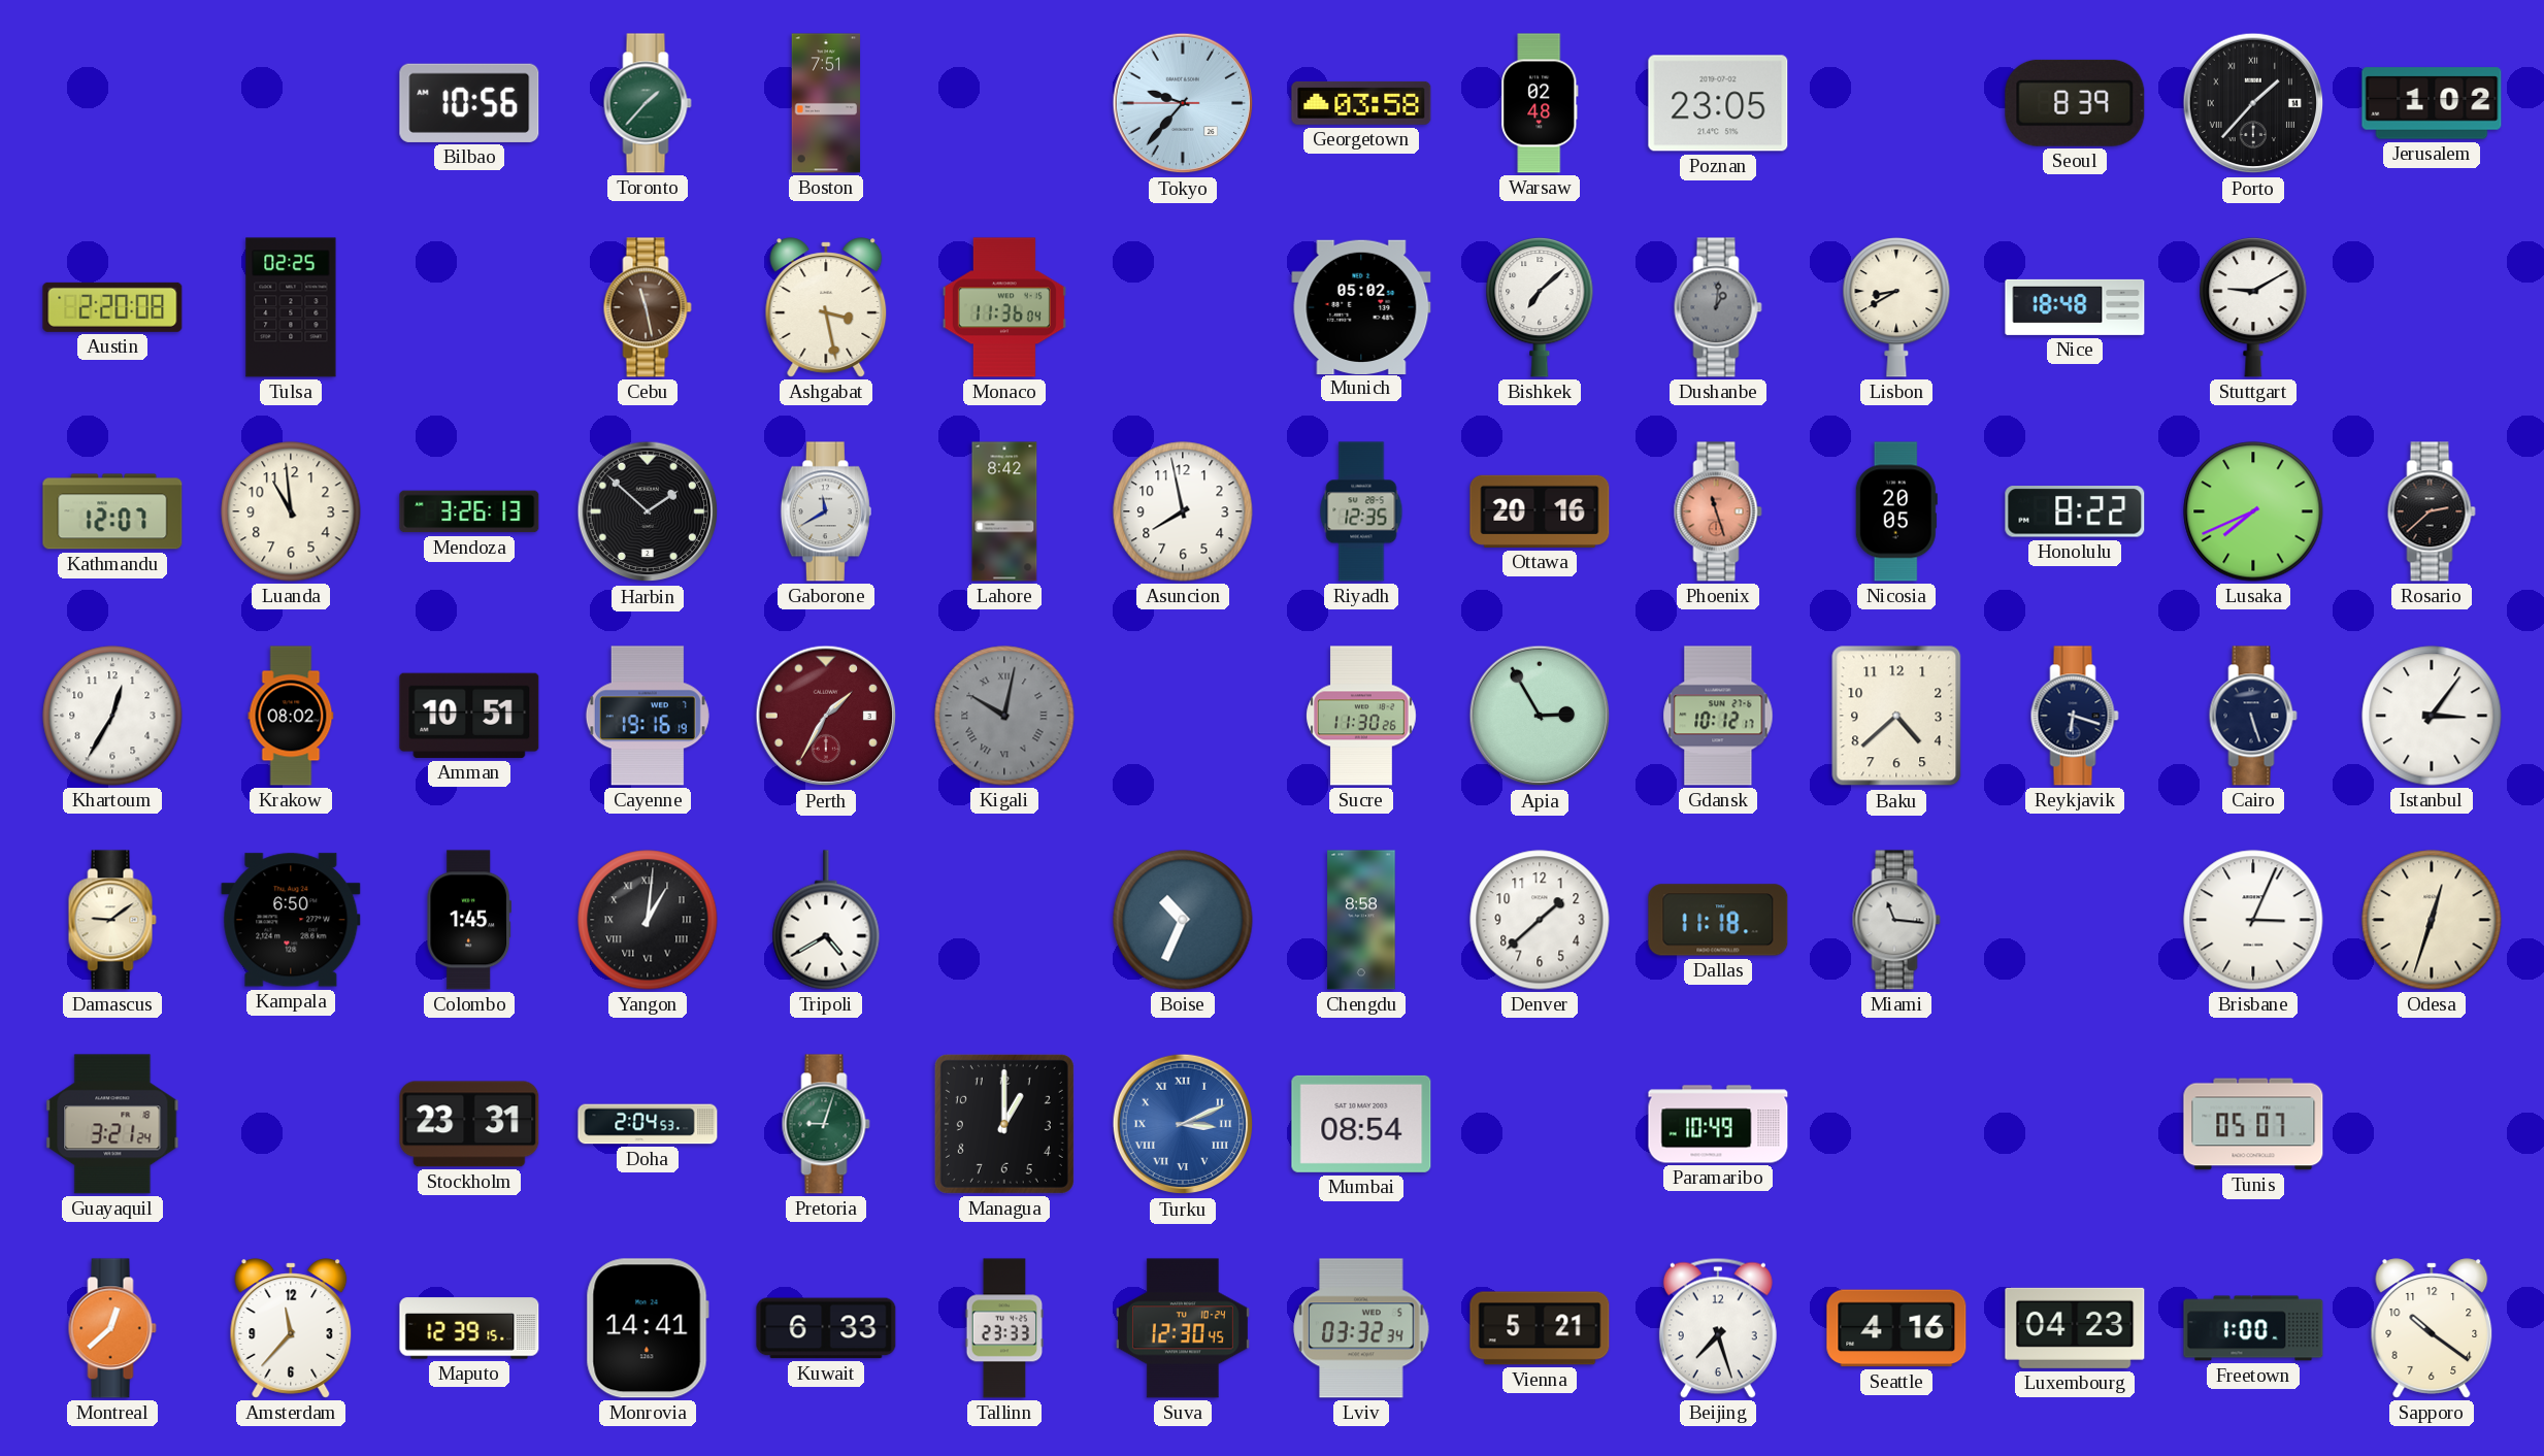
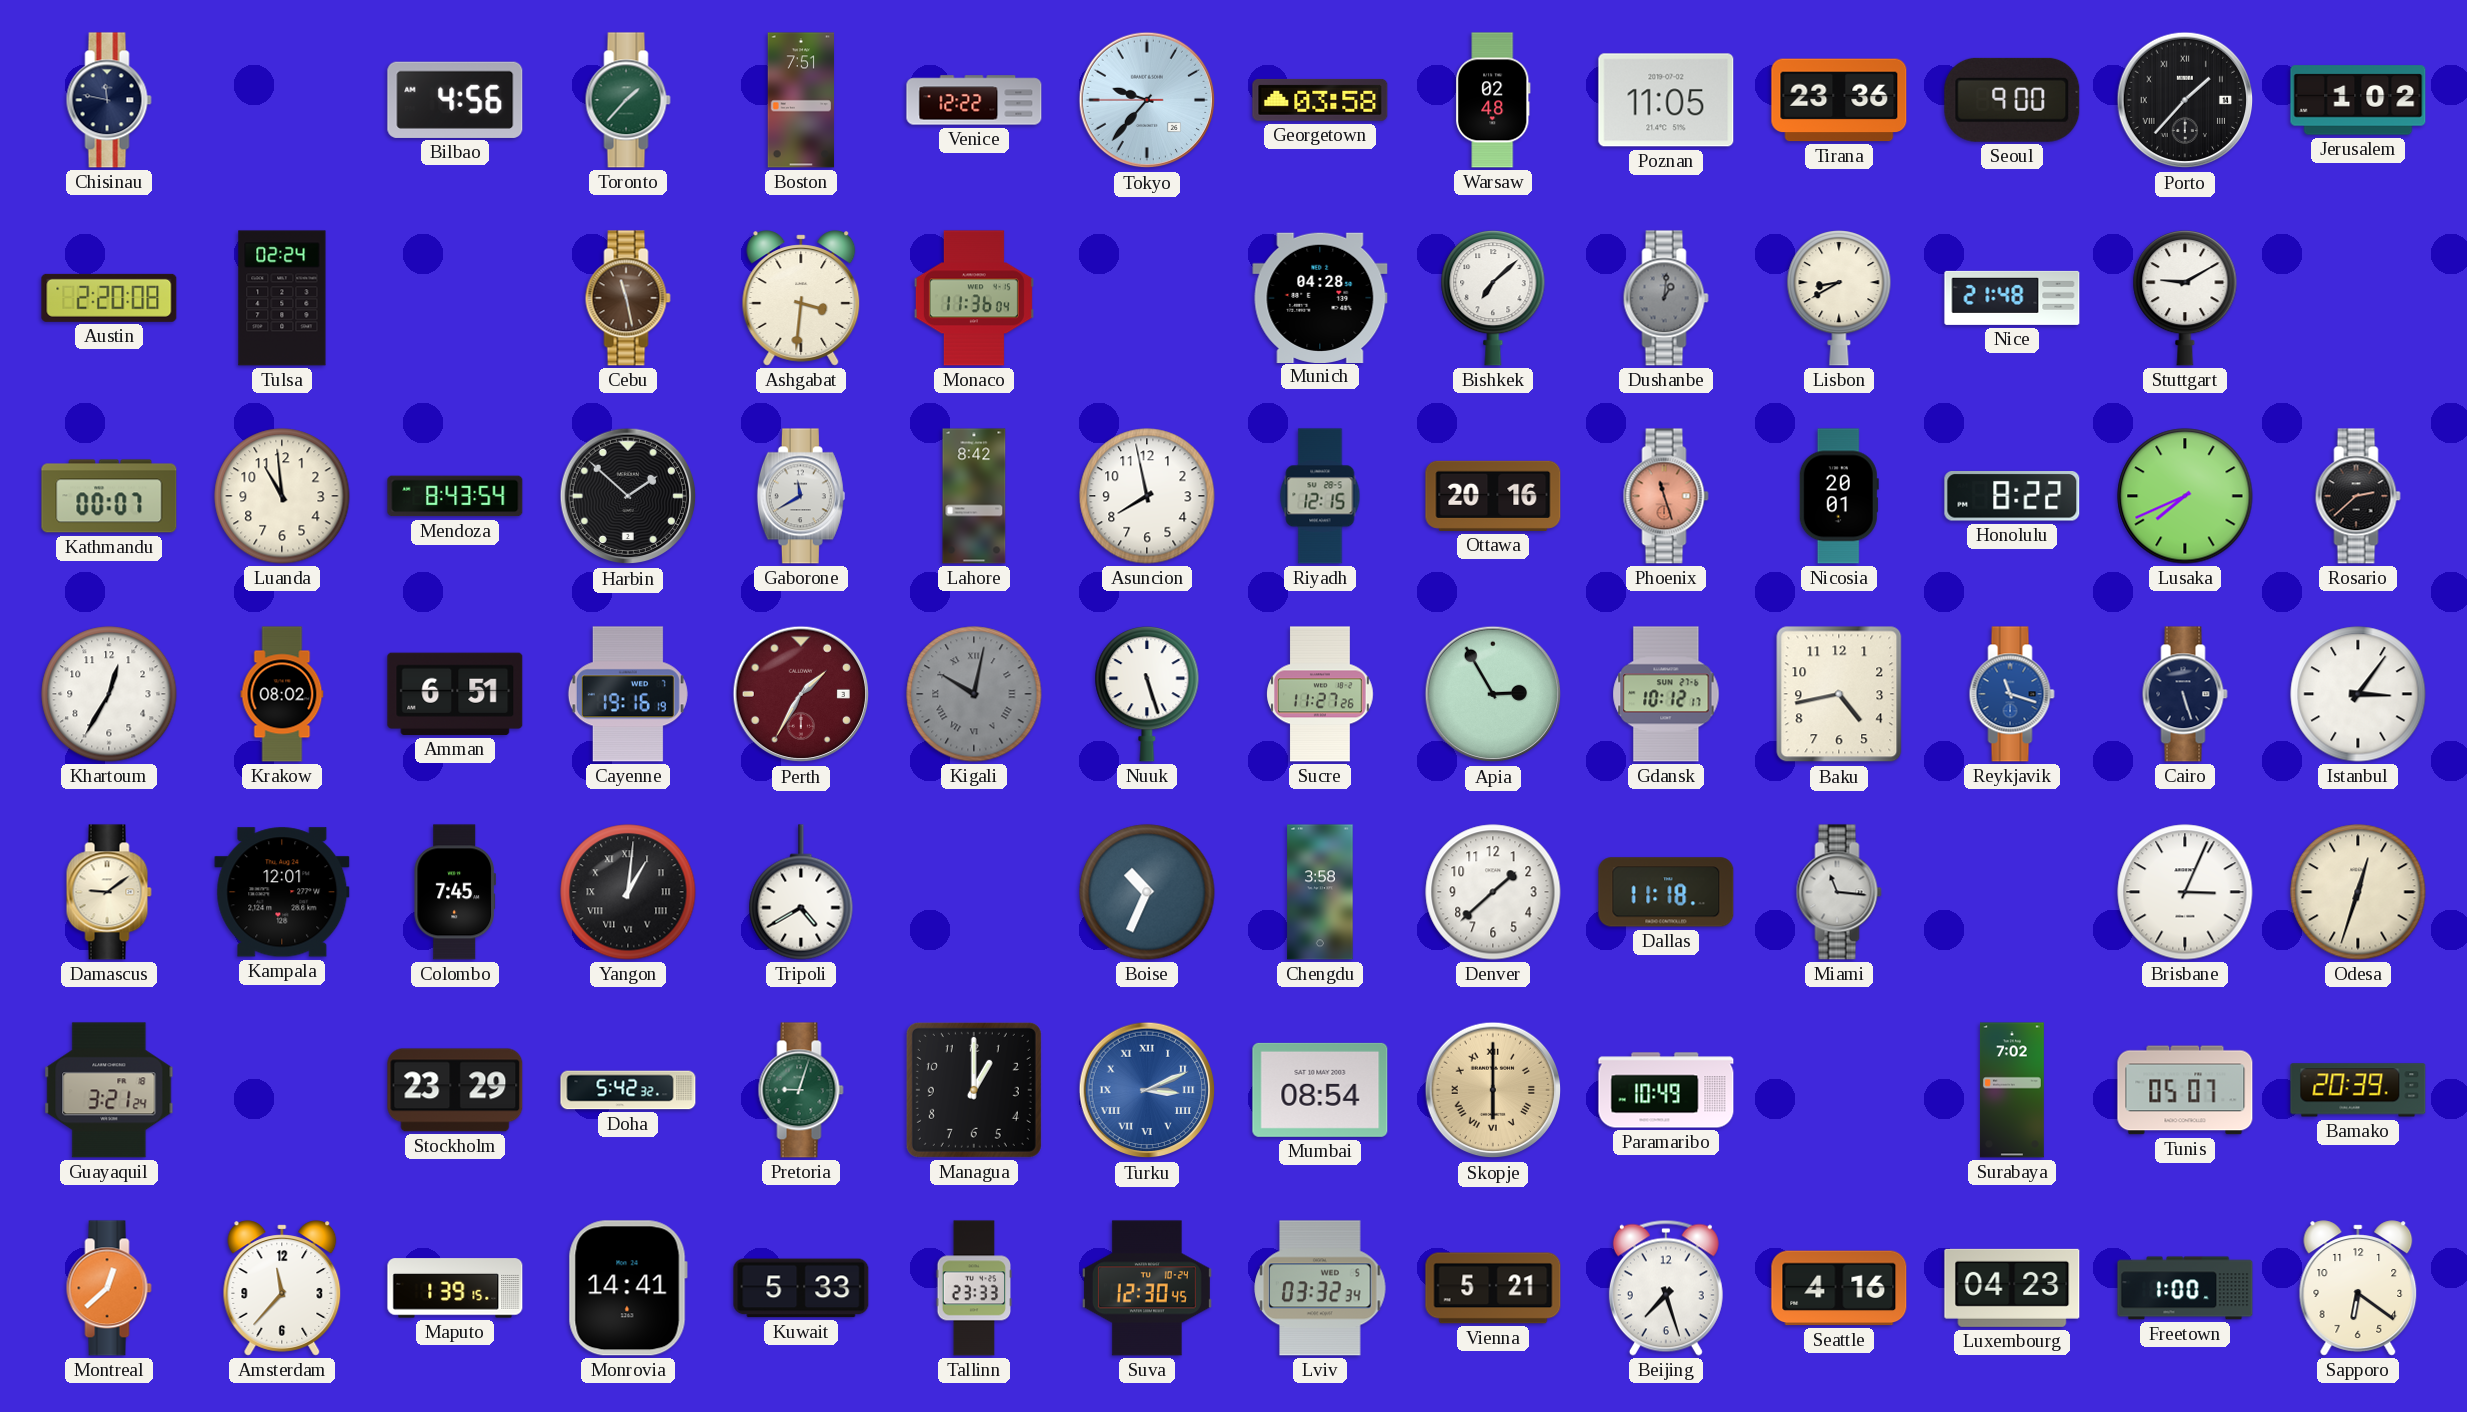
Chisinau: none -> 11:47 (109, 100)
Bilbao: 10:56 -> 4:56 (455, 100)
Venice: none -> 12:22 (974, 100)
Poznan: 23:05 -> 11:05 (1666, 100)
Tirana: none -> 23:36 (1839, 100)
Seoul: 8:39 -> 9:00 (2012, 100)
Tulsa: 02:25 -> 02:24 (282, 298)
Ashgabat: 3:28 -> 3:31 (801, 298)
Munich: 05:02 -> 04:28 (1320, 297)
Nice: 18:48 -> 21:48 (2012, 298)
Kathmandu: 12:07 -> 00:07 (109, 496)
Mendoza: 3:26 -> 8:43 (455, 496)
Riyadh: 12:35 -> 12:15 (1320, 496)
Nicosia: 20:05 -> 20:01 (1839, 496)
Amman: 10:51 -> 6:51 (455, 694)
Nuuk: none -> 5:27 (1147, 695)
Sucre: 11:30 -> 11:27 (1320, 694)
Baku: 4:38 -> 4:43 (1839, 694)
Reykjavik: 6:18 -> 11:18 (2012, 694)
Reykjavik dial: navy -> blue (2012, 694)
Kampala: 6:50 -> 12:01 (282, 892)
Colombo: 1:45 -> 7:45 (454, 892)
Chengdu: 8:58 -> 3:58 (1320, 892)
Stockholm: 23:31 -> 23:29 (455, 1090)
Doha: 2:04 -> 5:42 (628, 1090)
Skopje: none -> 6:00 (1493, 1090)
Surabaya: none -> 7:02 (2012, 1090)
Bamako: none -> 20:39 (2358, 1090)
Maputo: 12:39 -> 1:39 (455, 1288)
Kuwait: 6:33 -> 5:33 (801, 1288)
Sapporo: 10:21 -> 6:21 (2358, 1288)
